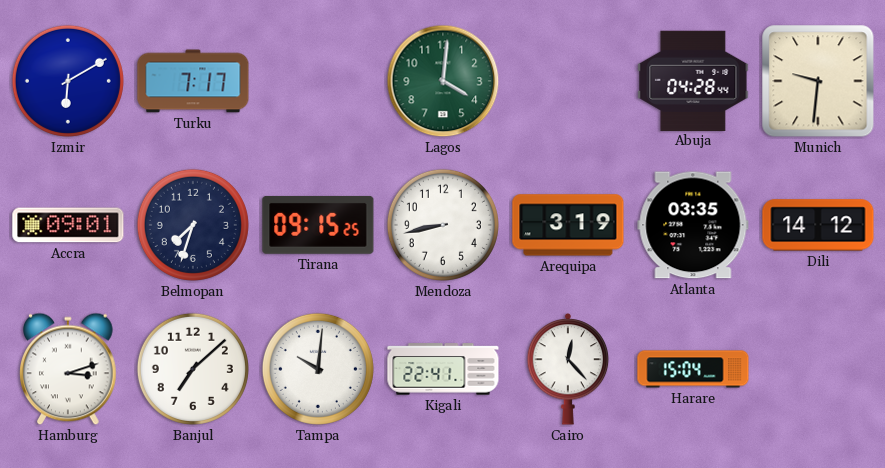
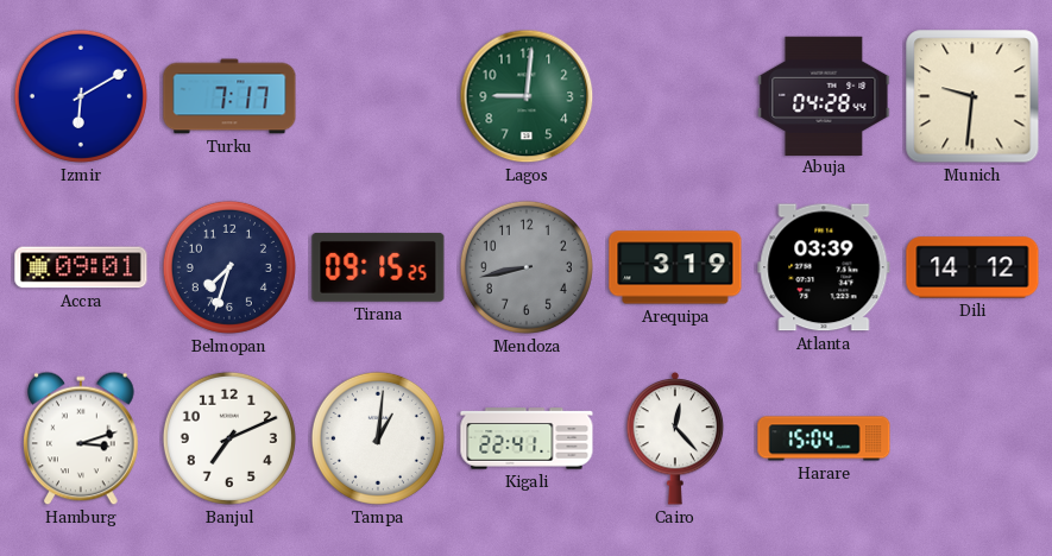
Lagos: 4:01 -> 9:01 (527, 96)
Mendoza dial: white -> grey (527, 267)
Atlanta: 03:35 -> 03:39 (824, 267)
Banjul: 7:08 -> 7:11 (229, 438)
Tampa: 10:01 -> 1:01 (378, 438)
